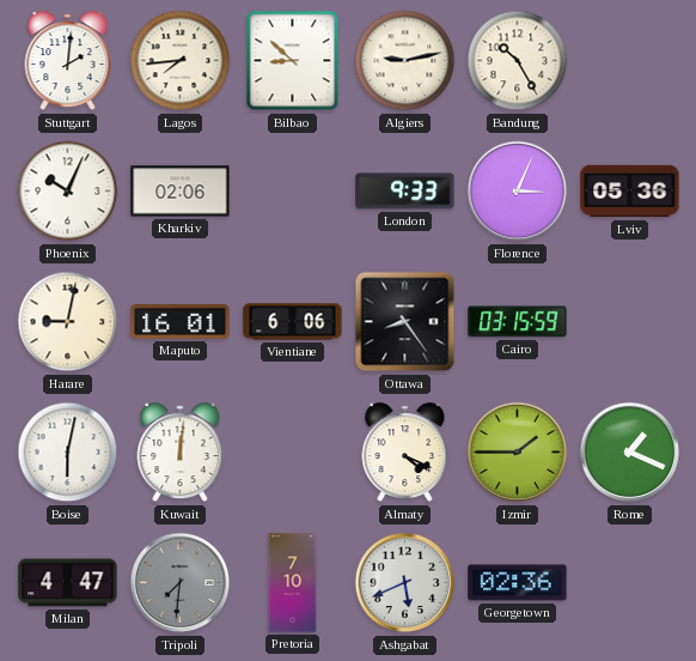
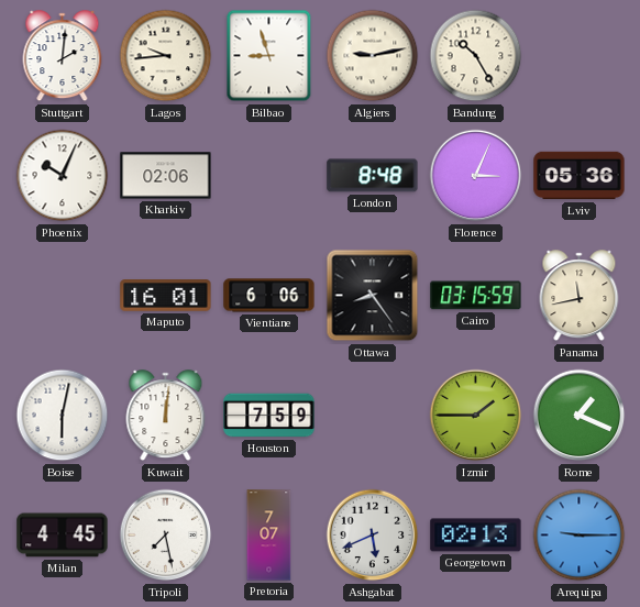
Lagos: 7:44 -> 9:44 (166, 56)
Bilbao: 8:52 -> 8:57 (269, 56)
London: 9:33 -> 8:48 (373, 176)
Harare: 9:02 -> none (68, 322)
Panama: none -> 11:43 (580, 296)
Houston: none -> 7:59 (269, 416)
Almaty: 4:19 -> none (405, 453)
Milan: 4:47 -> 4:45 (63, 536)
Tripoli: 7:31 -> 7:28 (166, 536)
Tripoli dial: grey -> white (166, 536)
Pretoria: 7:10 -> 7:07 (269, 536)
Georgetown: 02:36 -> 02:13 (476, 536)
Arequipa: none -> 9:15 (580, 536)
